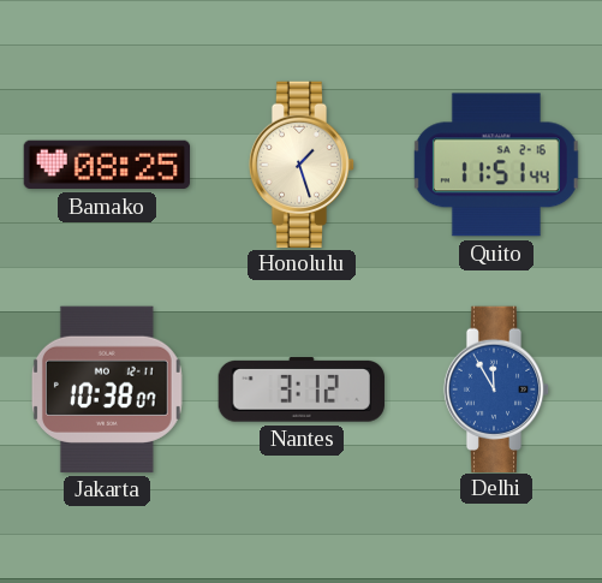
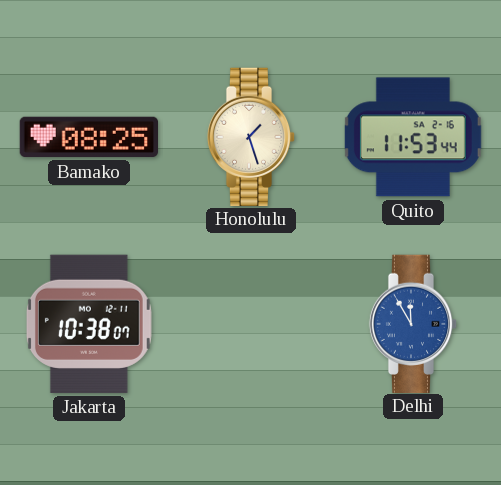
Quito: 11:51 -> 11:53 (413, 137)
Nantes: 3:12 -> none (302, 389)
